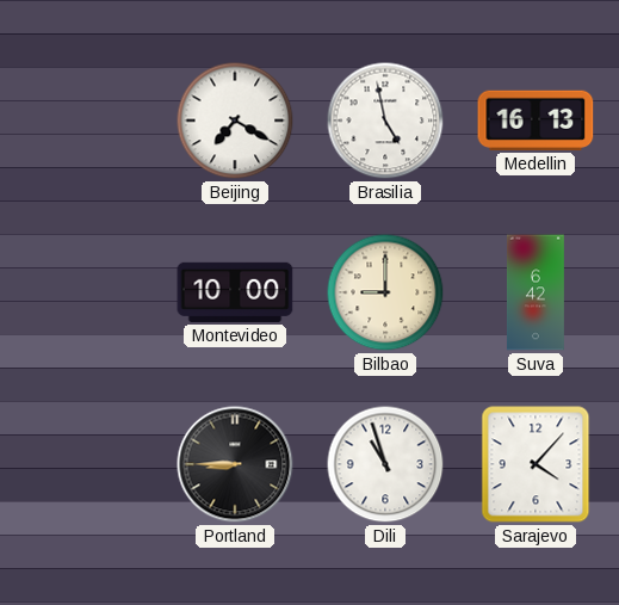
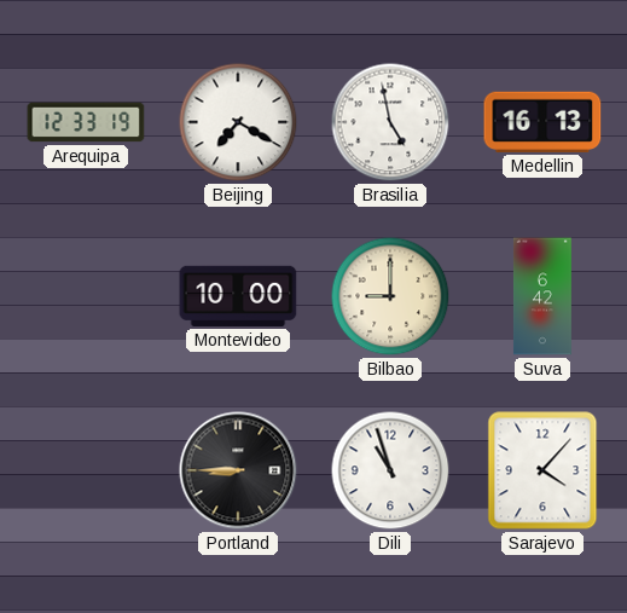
Arequipa: none -> 12:33 (86, 122)
